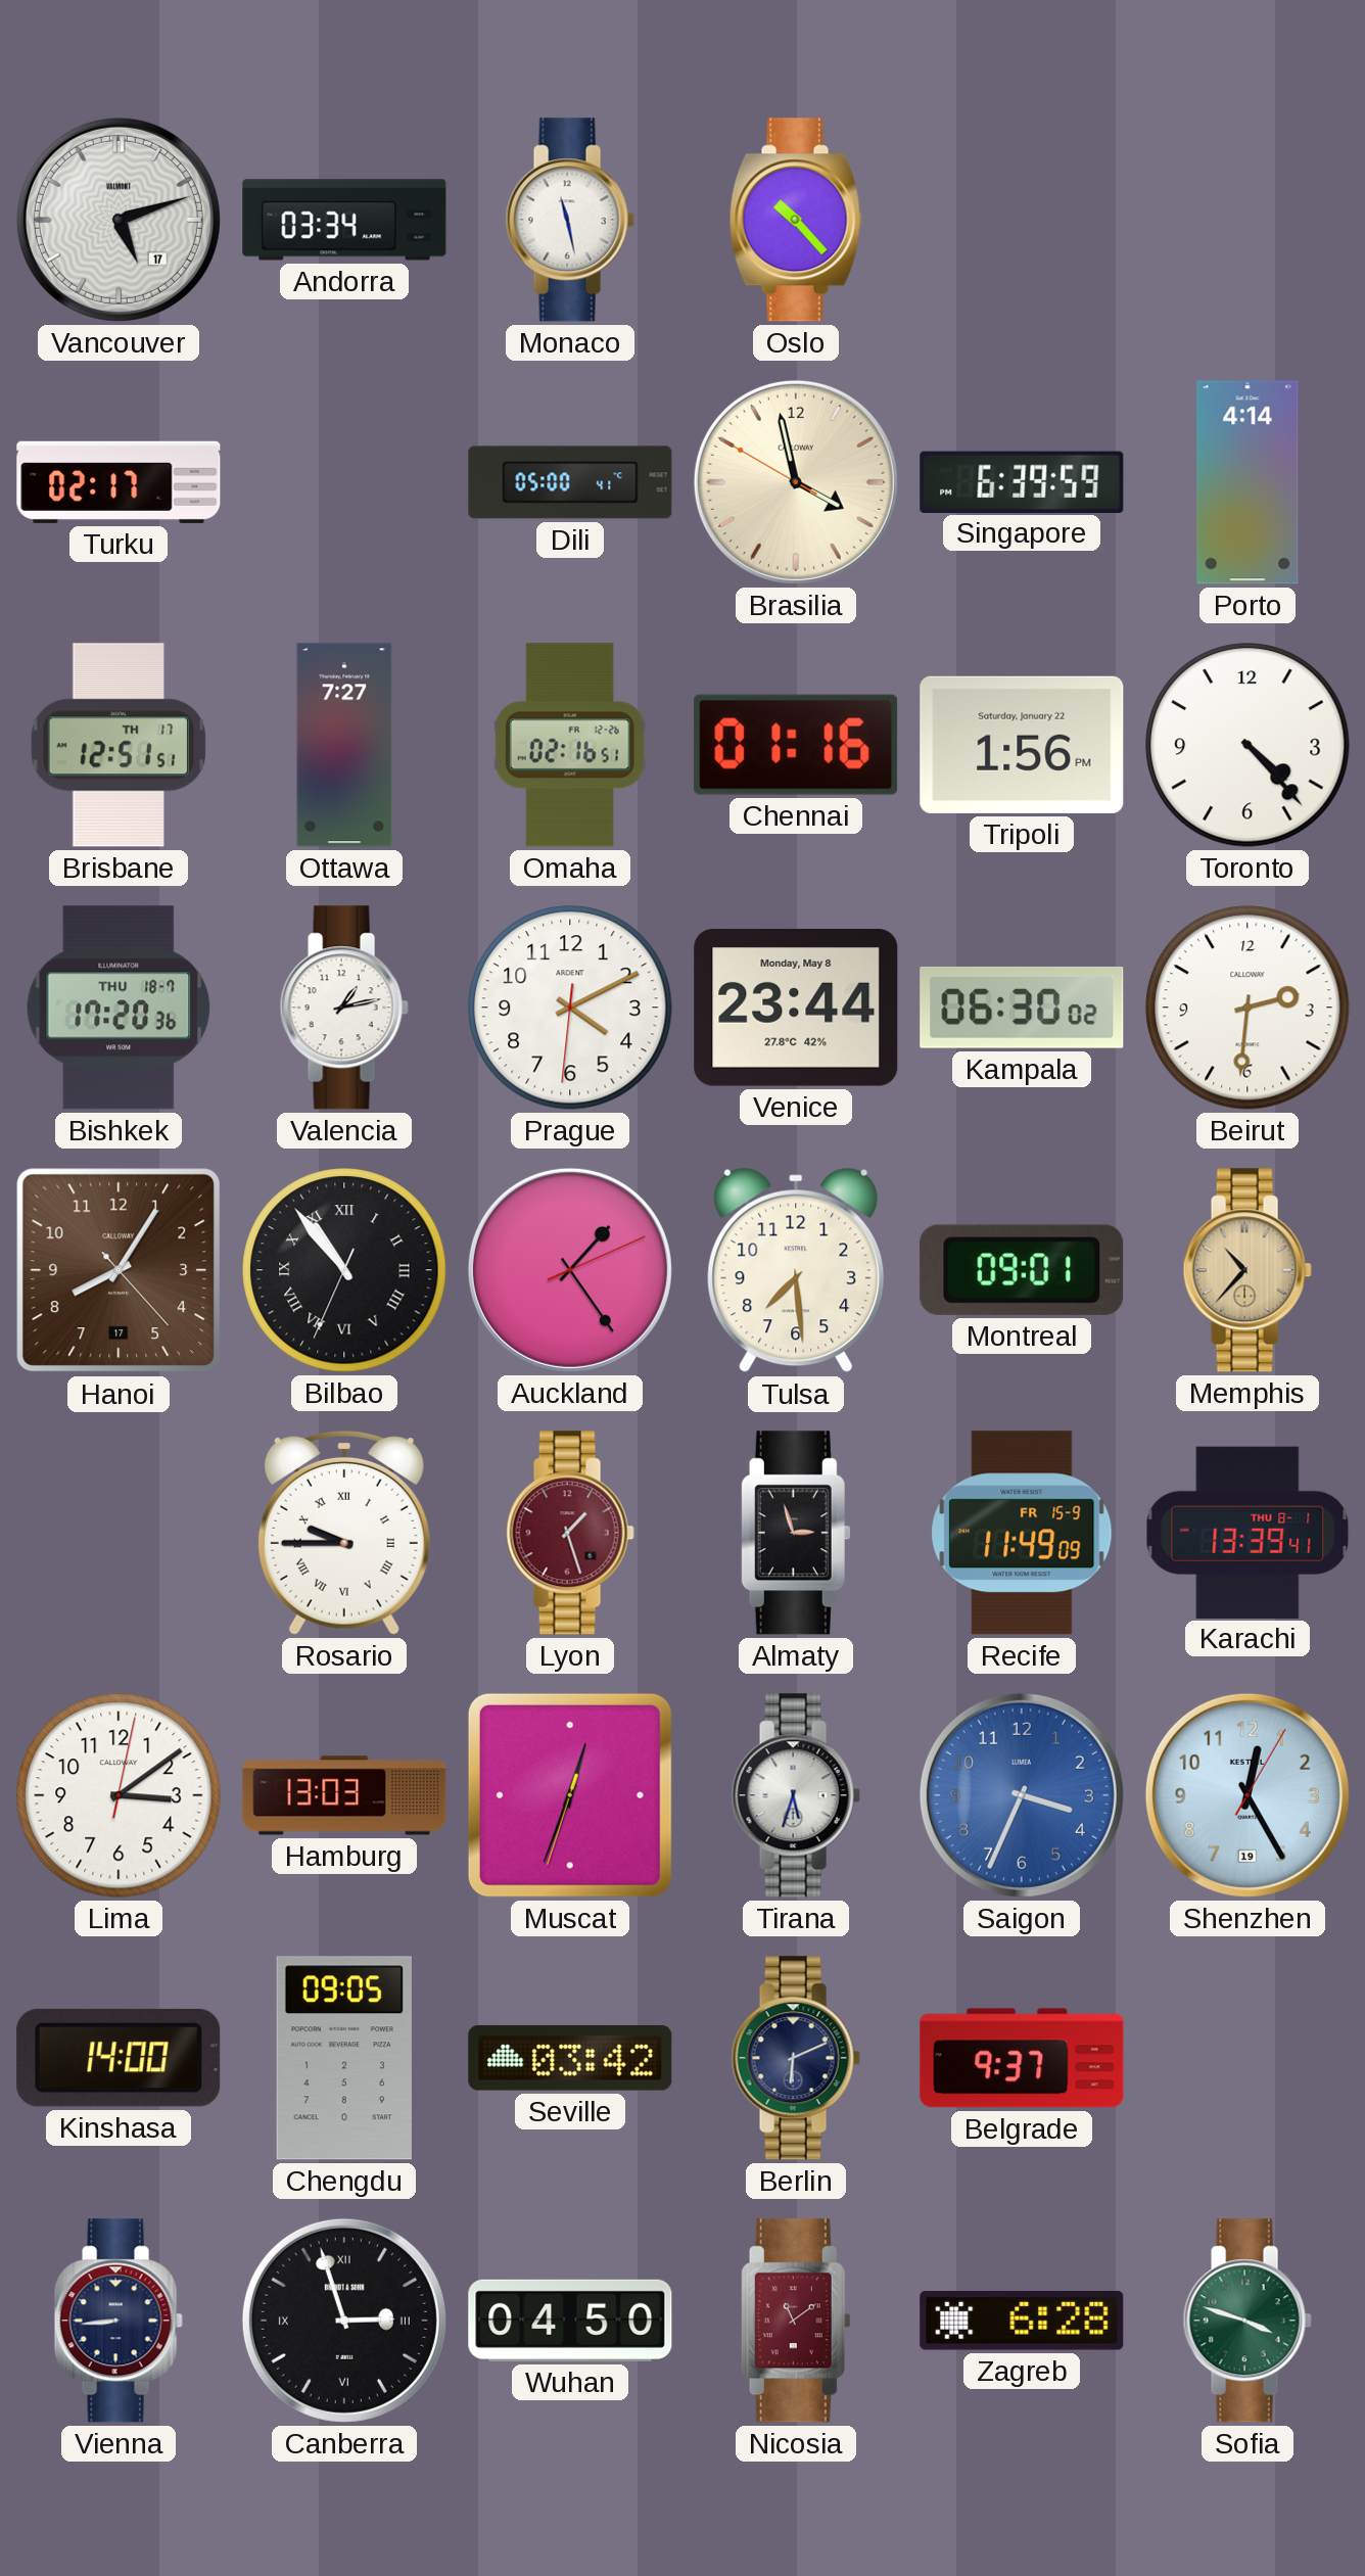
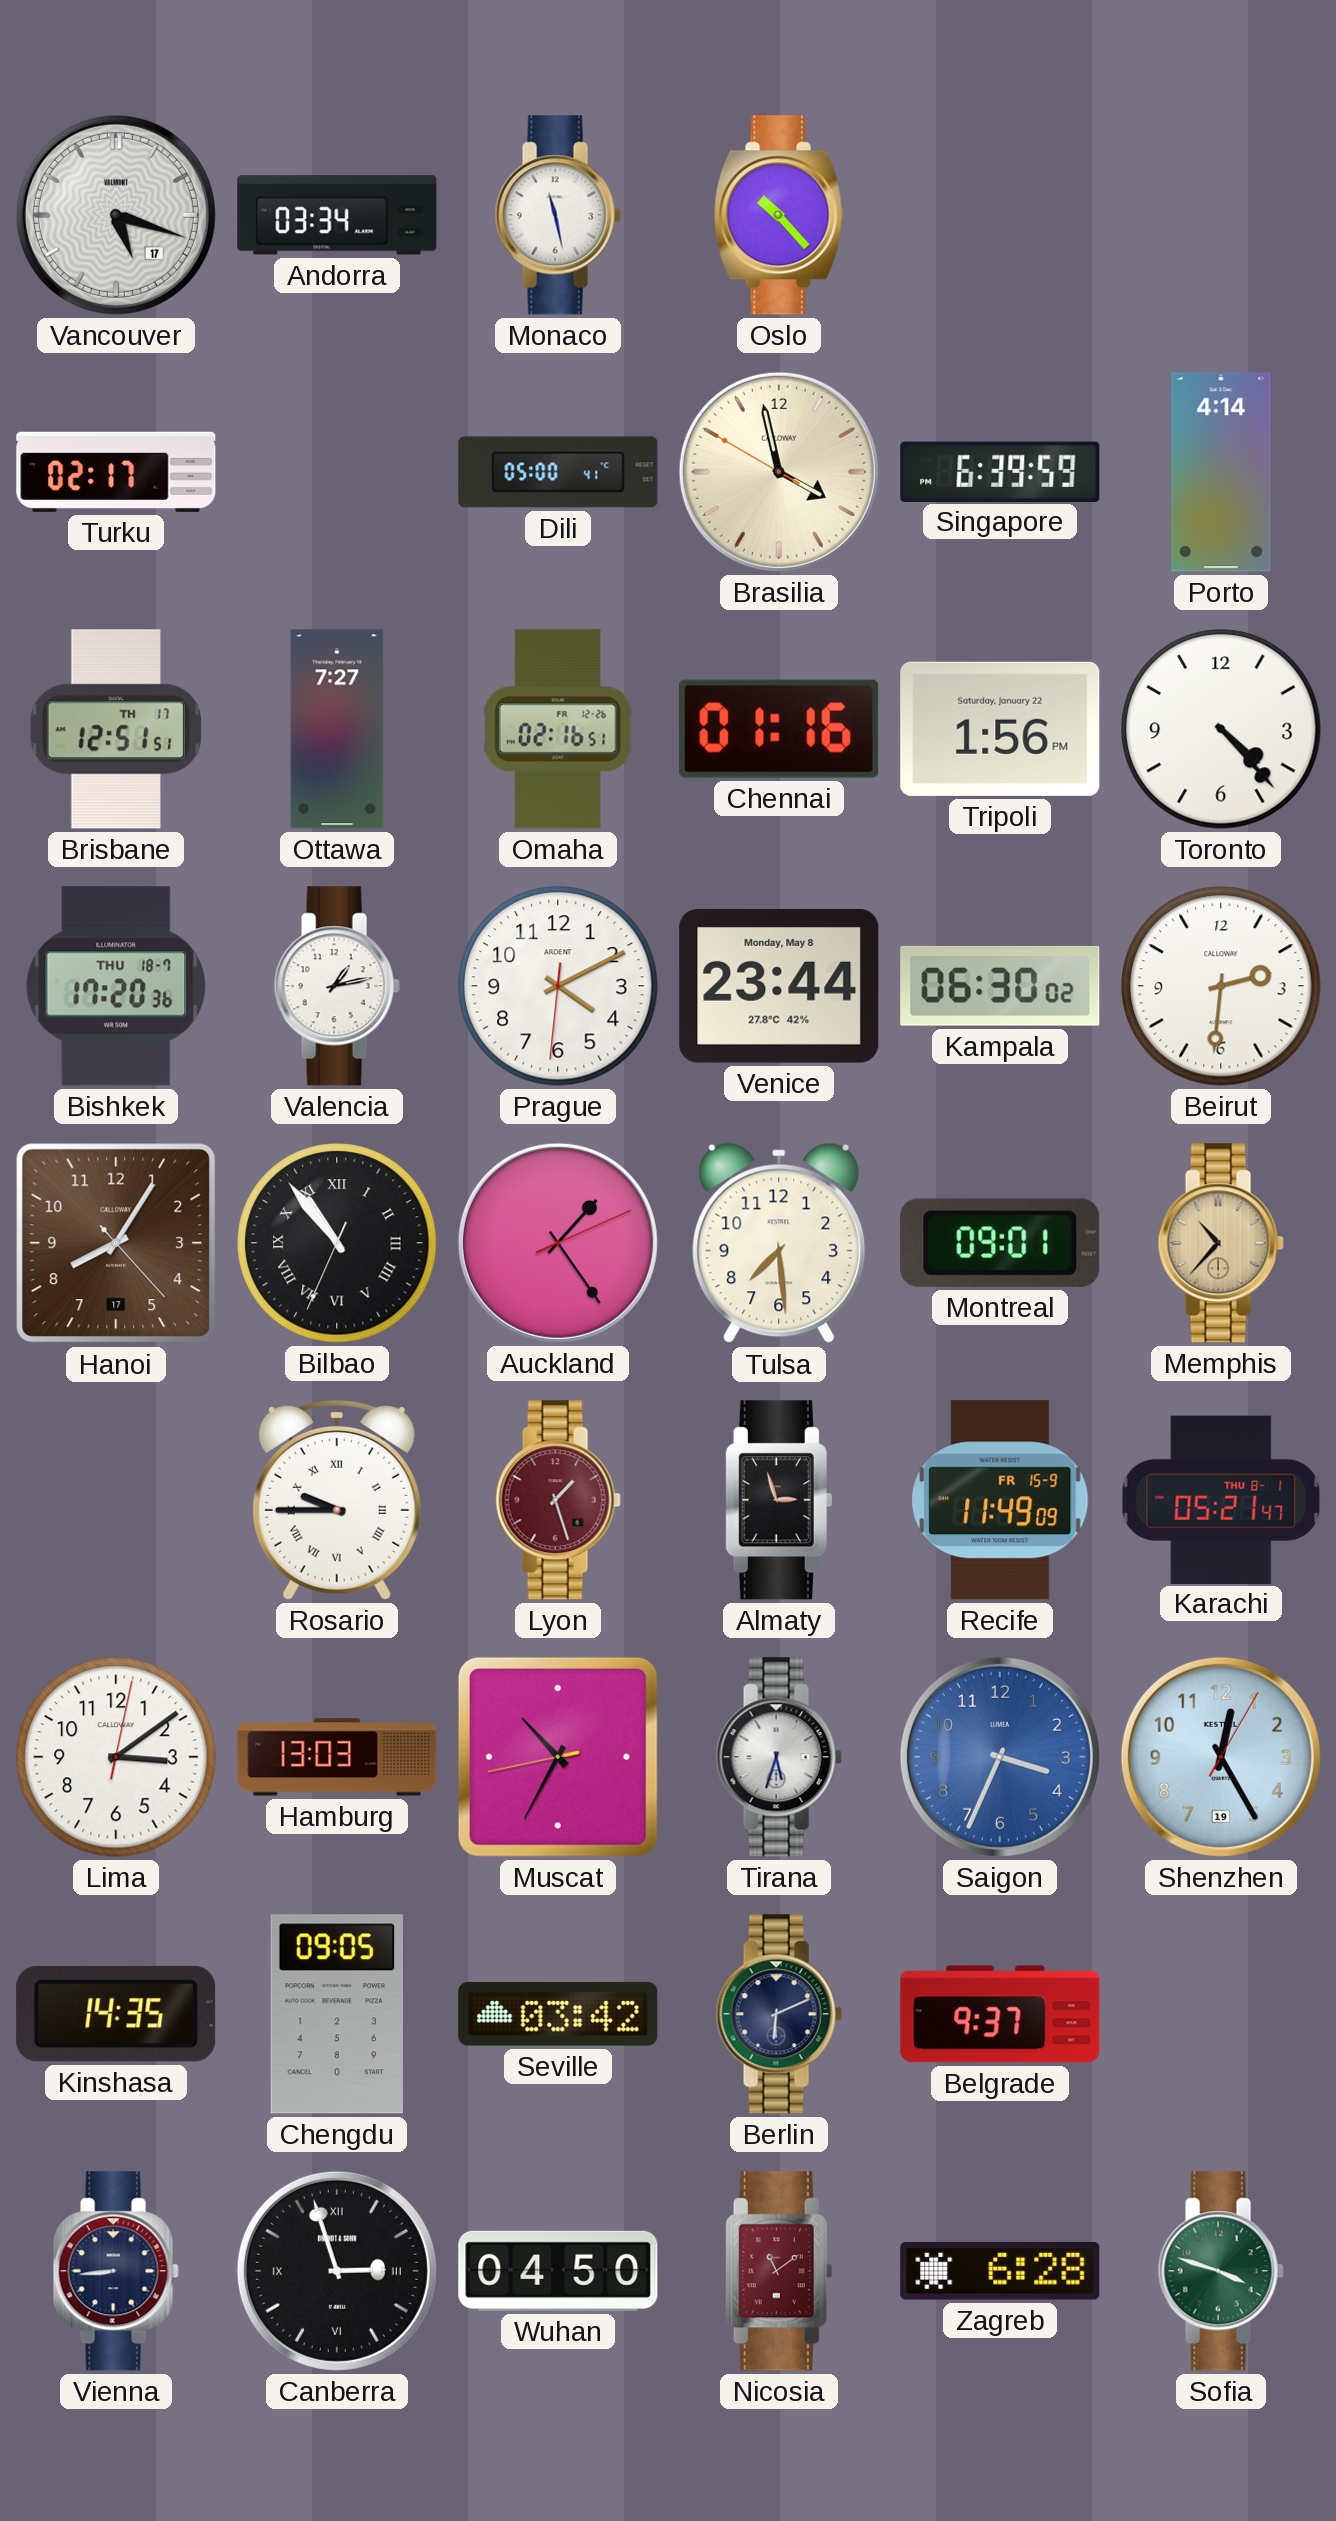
Vancouver: 5:12 -> 5:18 (116, 215)
Karachi: 13:39 -> 05:21 (1221, 1499)
Muscat: 12:33 -> 10:34 (558, 1757)
Kinshasa: 14:00 -> 14:35 (116, 2014)
